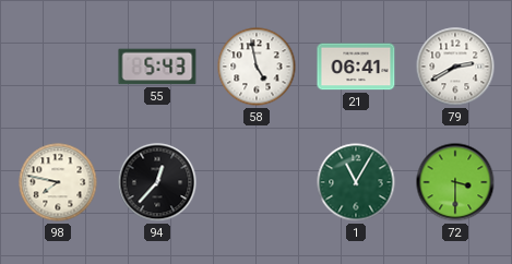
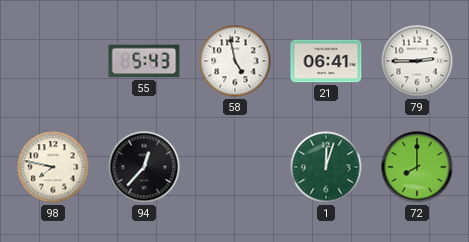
79: 2:40 -> 2:45 (417, 61)
1: 11:05 -> 12:03 (326, 167)
72: 3:30 -> 8:00 (417, 167)
